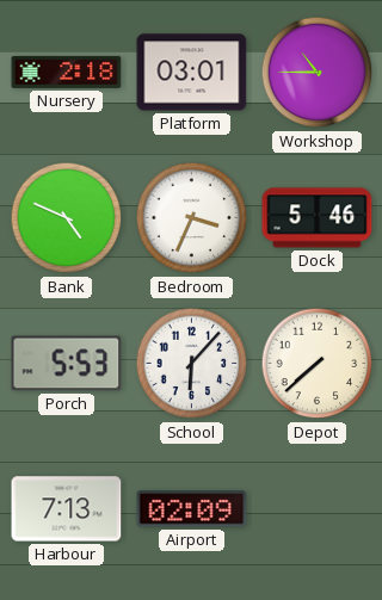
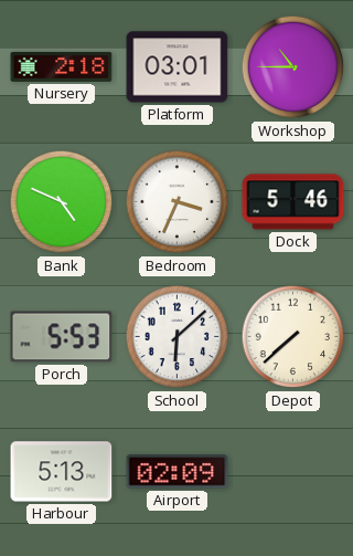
School: 6:07 -> 6:08 (178, 337)
Harbour: 7:13 -> 5:13 (62, 472)
